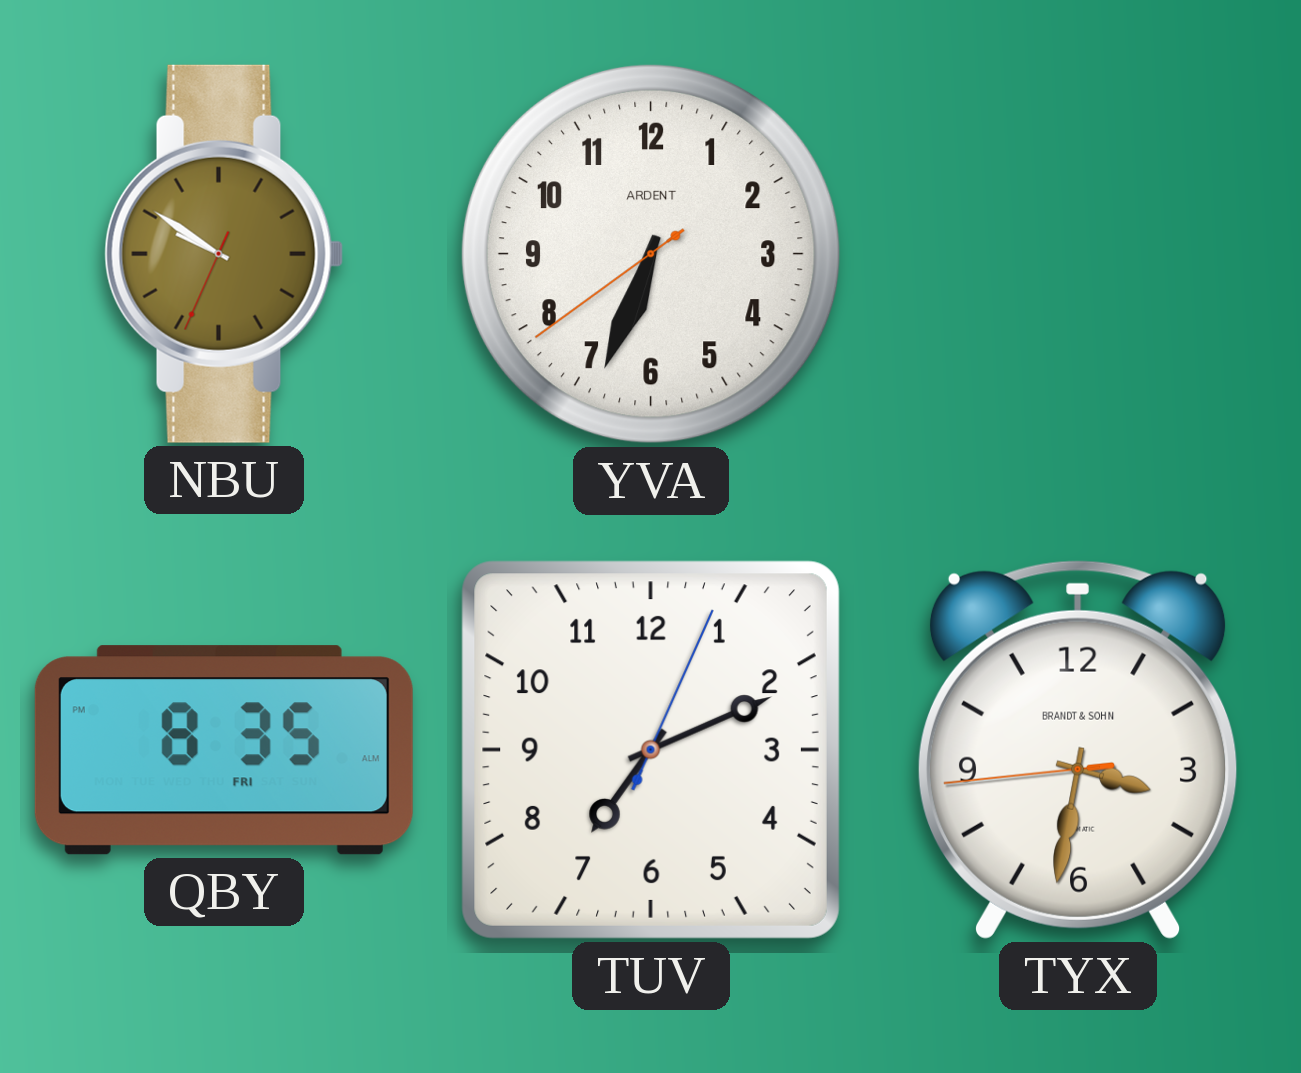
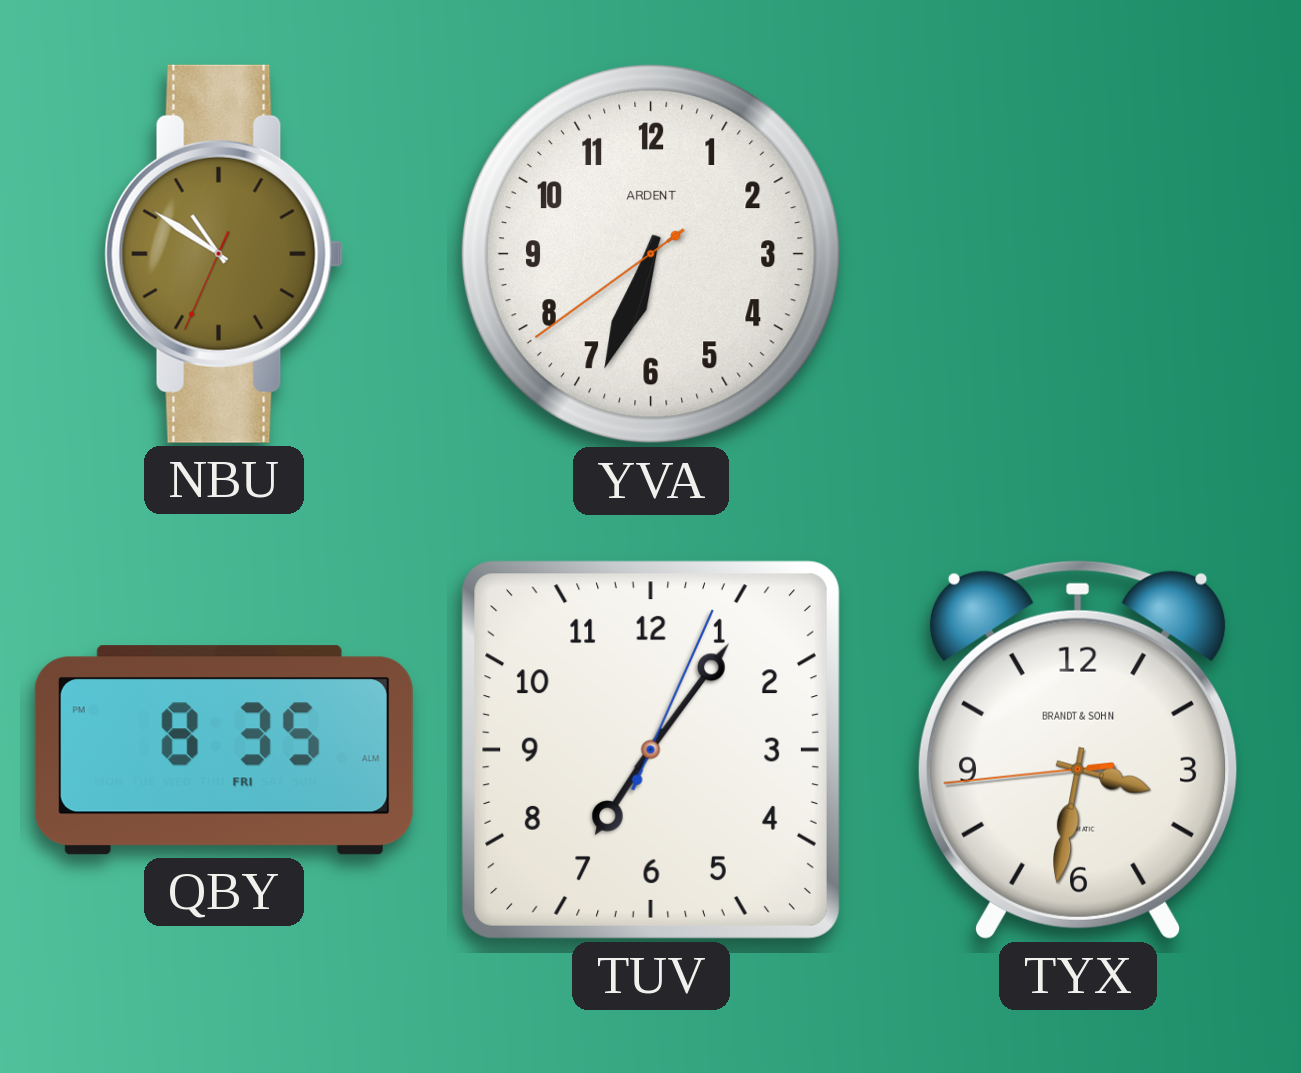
NBU: 9:50 -> 10:50 (224, 254)
TUV: 7:11 -> 7:06 (651, 750)
